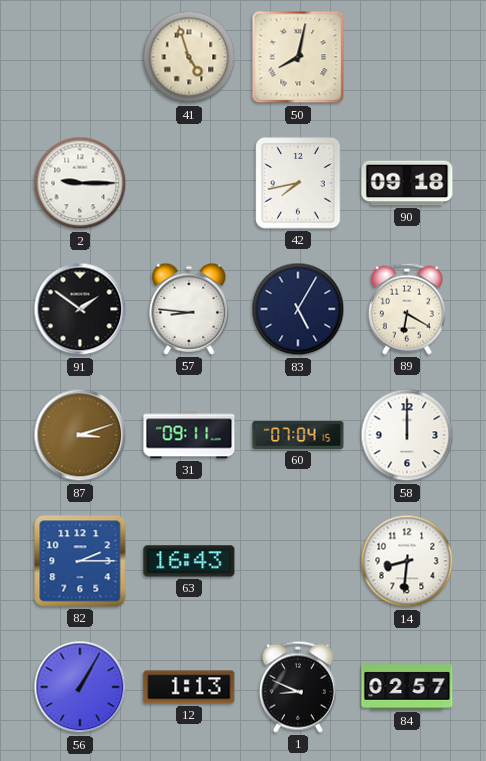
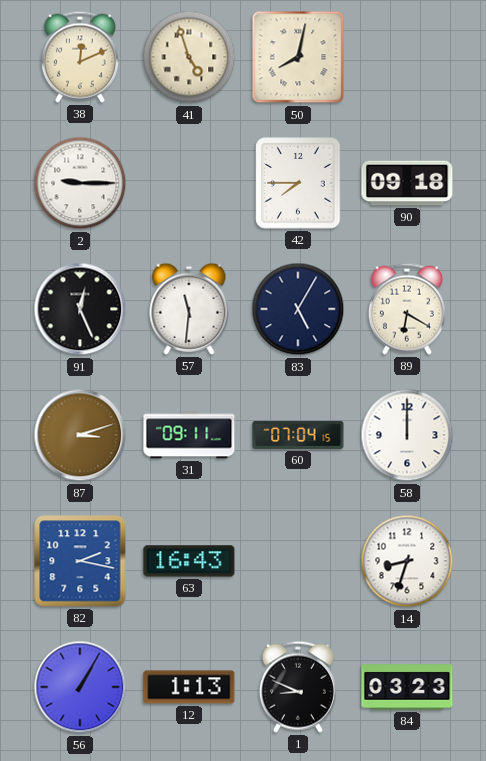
38: none -> 12:11 (80, 57)
42: 7:43 -> 7:45 (298, 183)
91: 1:51 -> 12:26 (80, 309)
57: 8:46 -> 11:31 (189, 309)
82: 2:15 -> 2:17 (80, 561)
14: 8:31 -> 8:33 (407, 561)
84: 02:57 -> 03:23 (407, 687)
